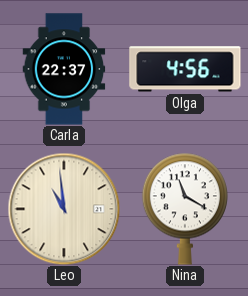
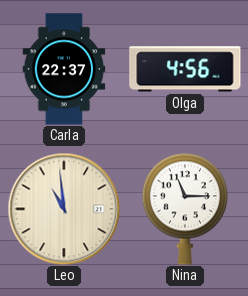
Nina: 11:20 -> 11:15 (185, 209)
